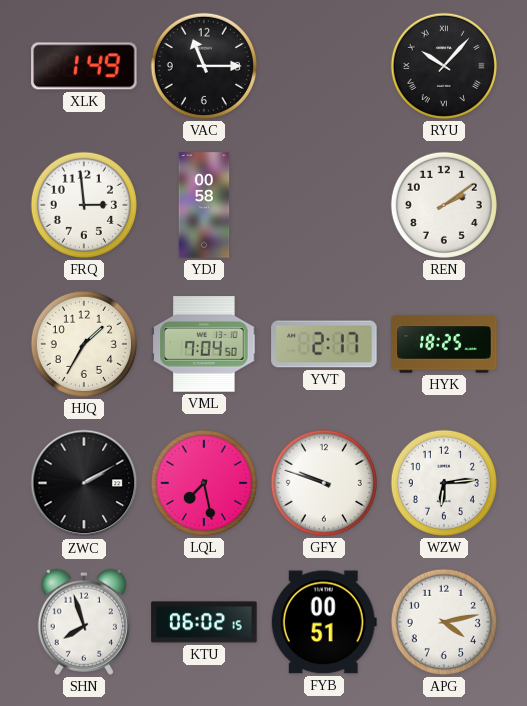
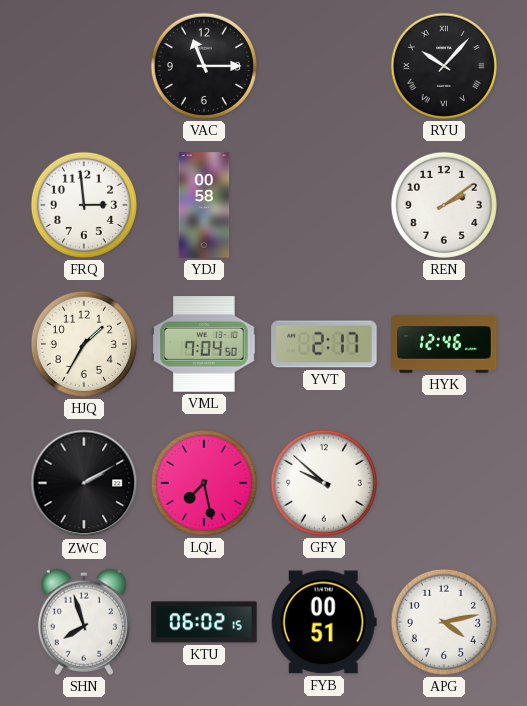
XLK: 1:49 -> none (84, 66)
HYK: 18:25 -> 12:46 (444, 344)
GFY: 9:48 -> 9:52 (324, 483)
WZW: 6:14 -> none (444, 483)
